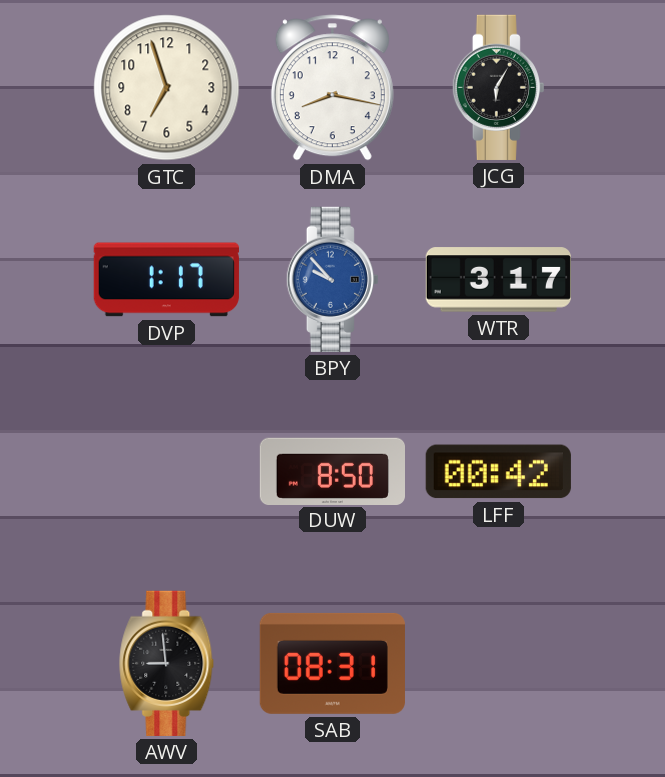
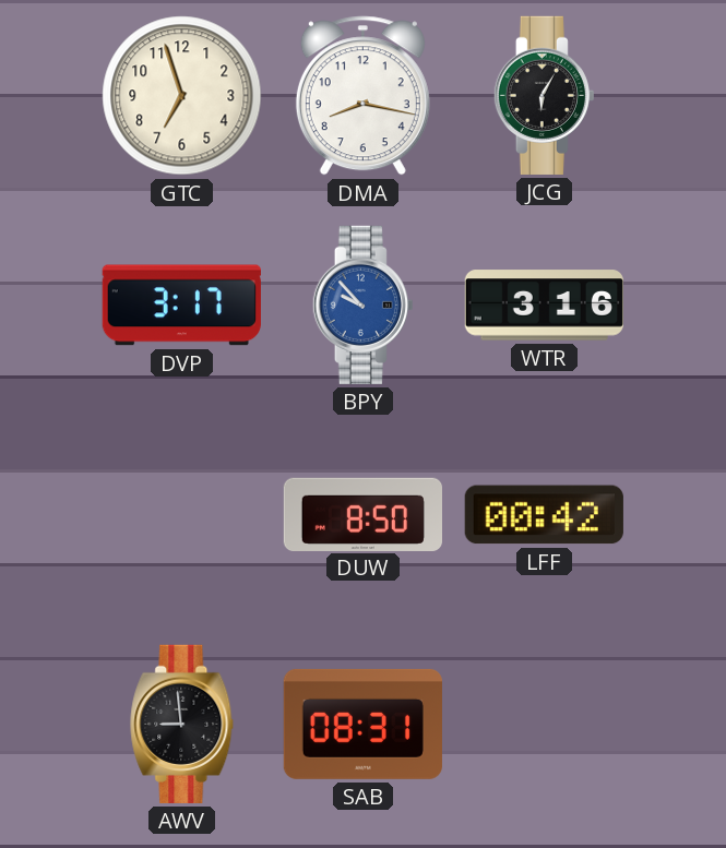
DVP: 1:17 -> 3:17 (181, 306)
WTR: 3:17 -> 3:16 (544, 306)
